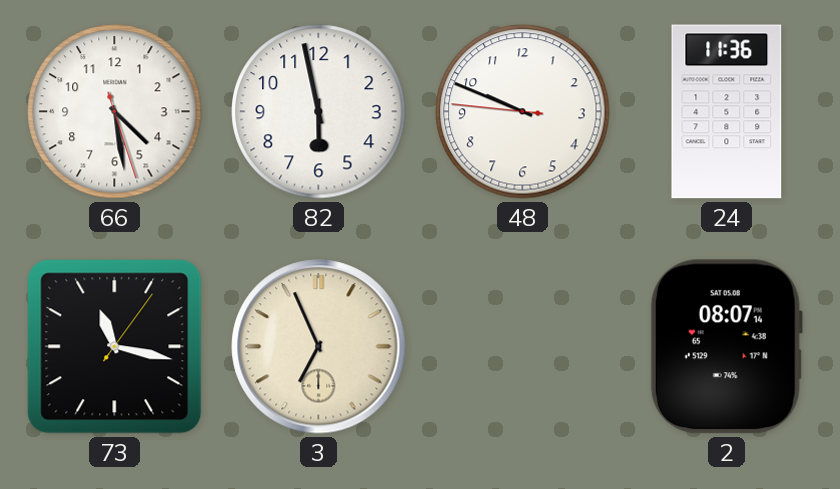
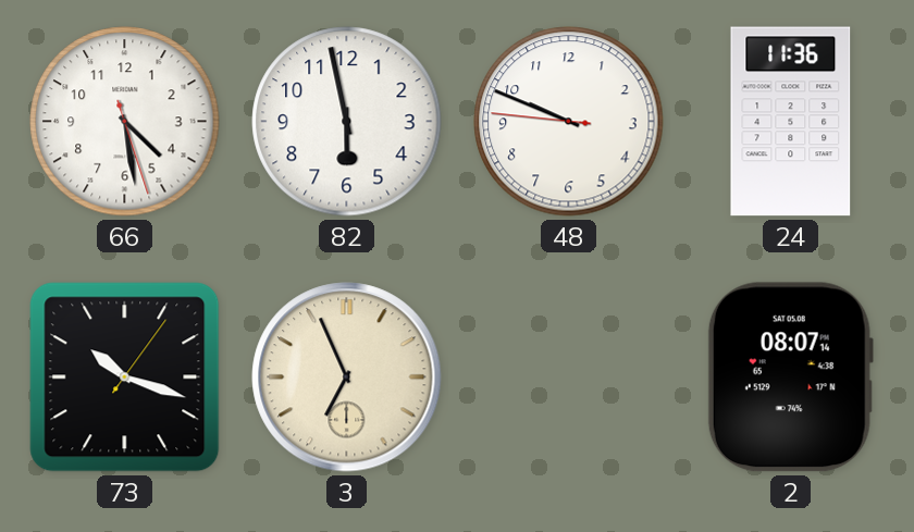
73: 11:17 -> 10:18 (125, 378)
